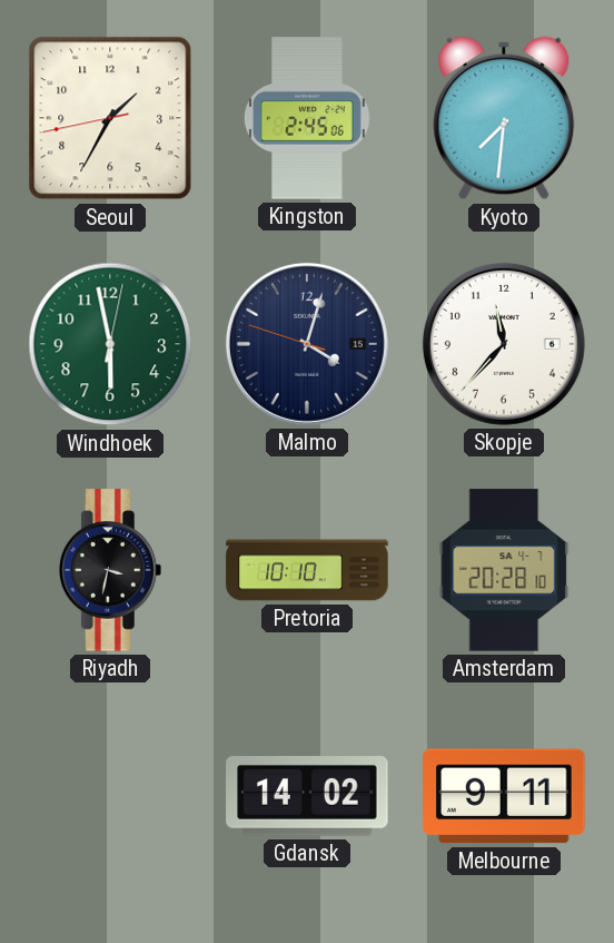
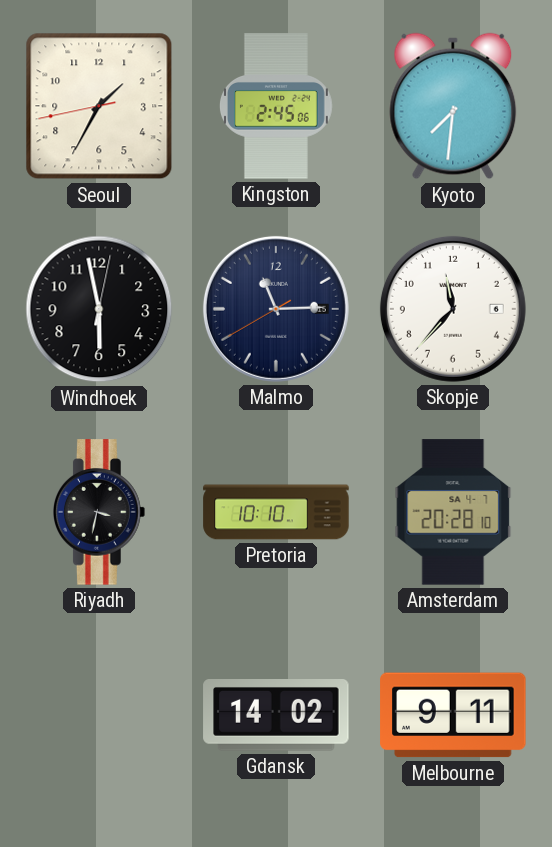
Windhoek dial: green -> black (99, 309)
Malmo: 4:02 -> 11:14 (276, 309)
